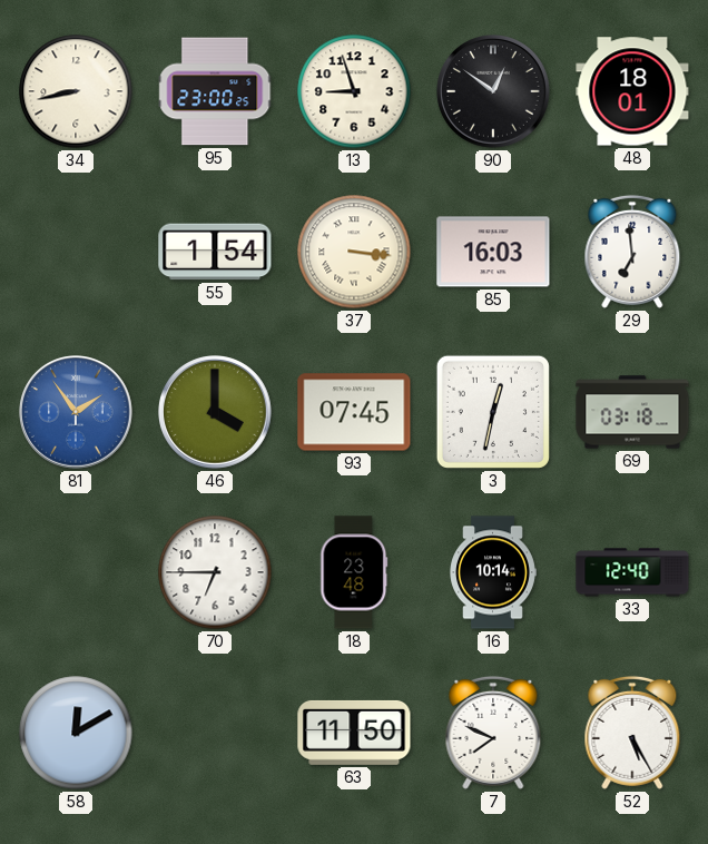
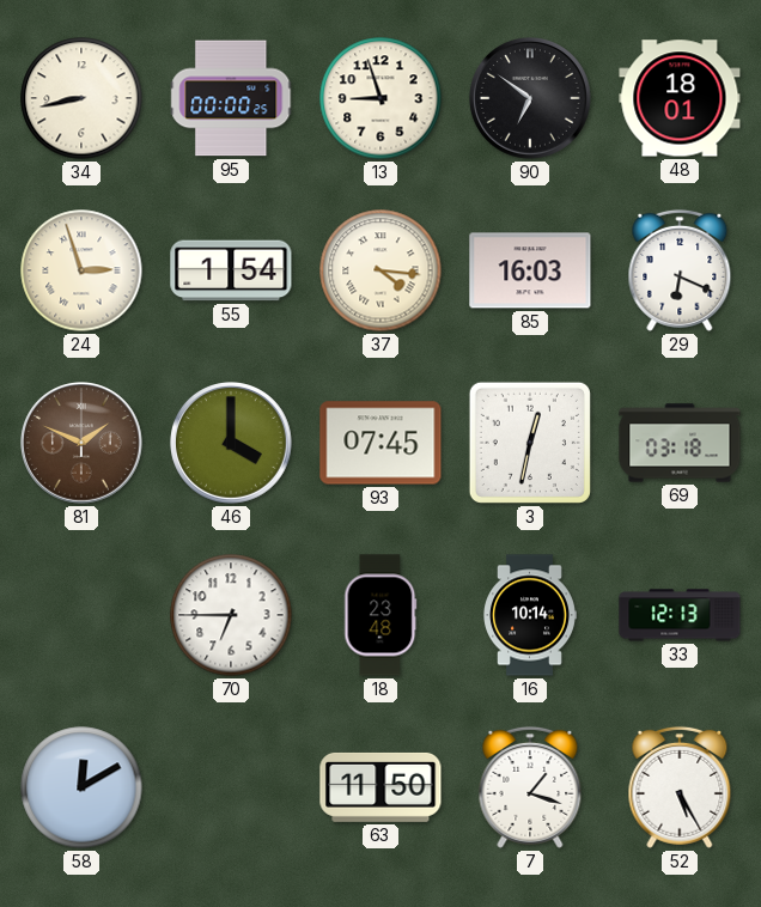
95: 23:00 -> 00:00 (232, 98)
90: 12:51 -> 6:51 (531, 99)
24: none -> 2:57 (81, 270)
37: 3:16 -> 4:16 (380, 270)
29: 6:59 -> 6:19 (680, 270)
81: 1:54 -> 1:49 (83, 444)
81 dial: blue -> brown (83, 444)
33: 12:40 -> 12:13 (680, 615)
7: 7:49 -> 1:18 (530, 787)
